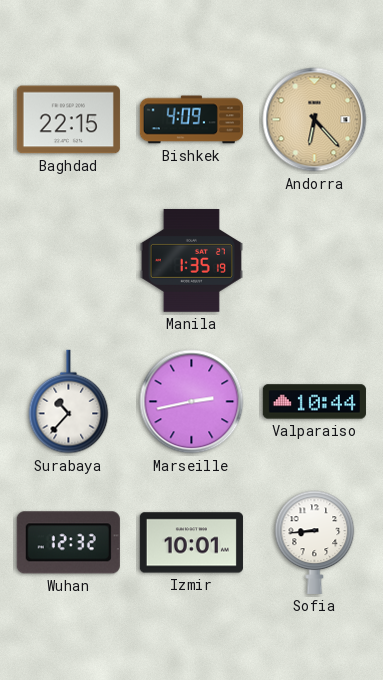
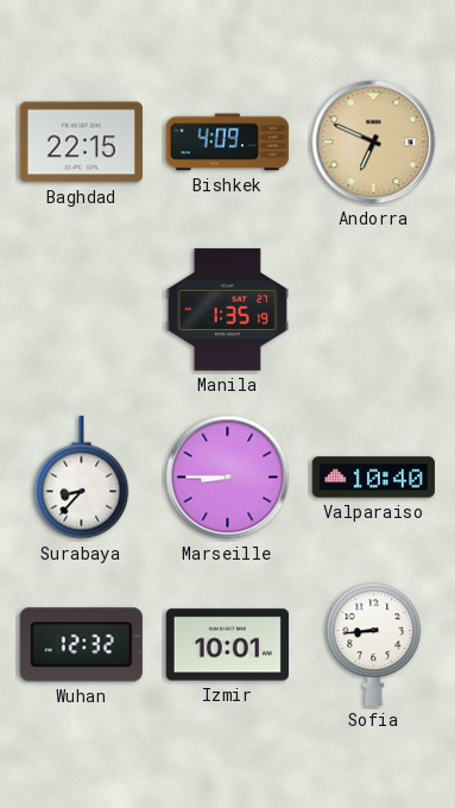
Andorra: 6:23 -> 6:49 (374, 143)
Surabaya: 10:37 -> 8:37 (82, 478)
Marseille: 2:43 -> 8:45 (228, 478)
Valparaiso: 10:44 -> 10:40 (373, 478)
